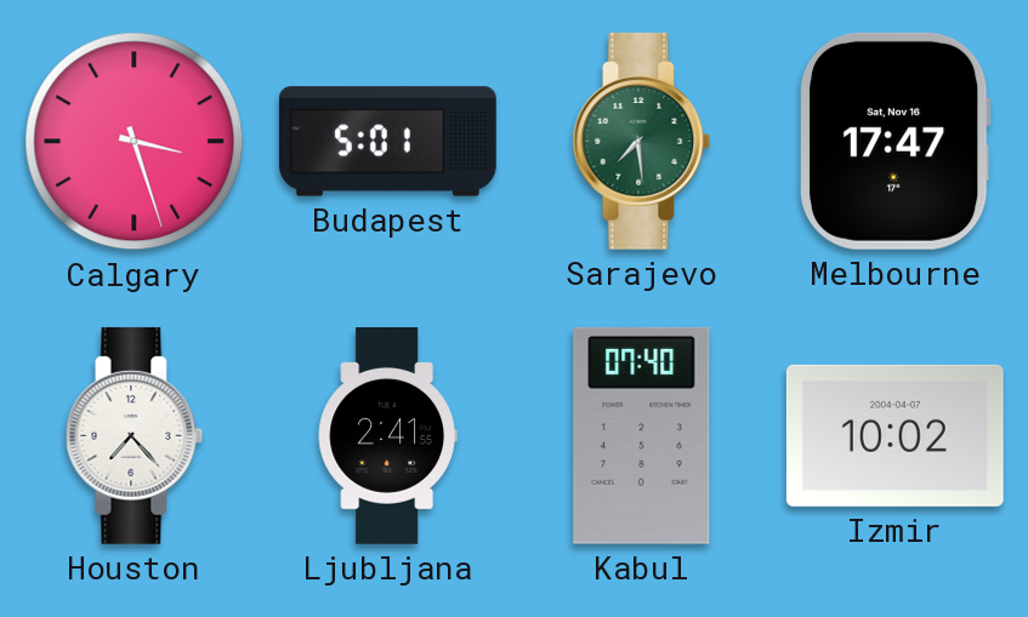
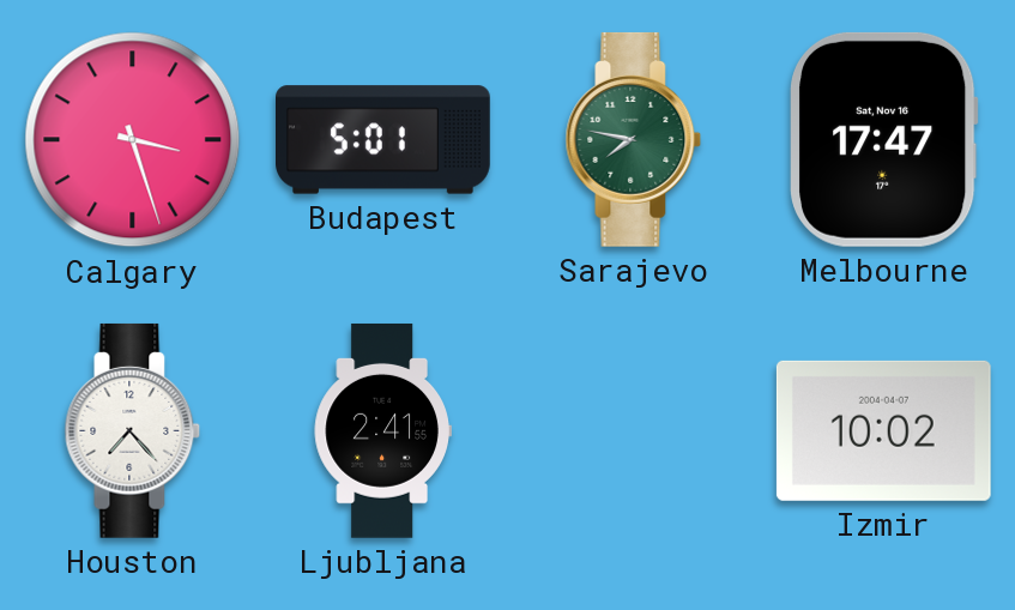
Sarajevo: 7:29 -> 7:47 (634, 139)
Kabul: 07:40 -> none (642, 435)
